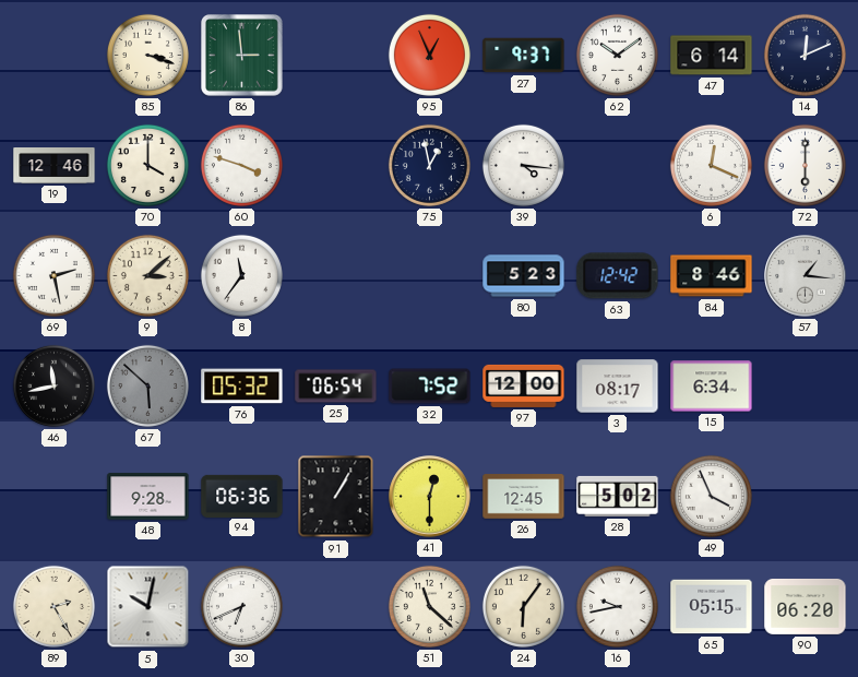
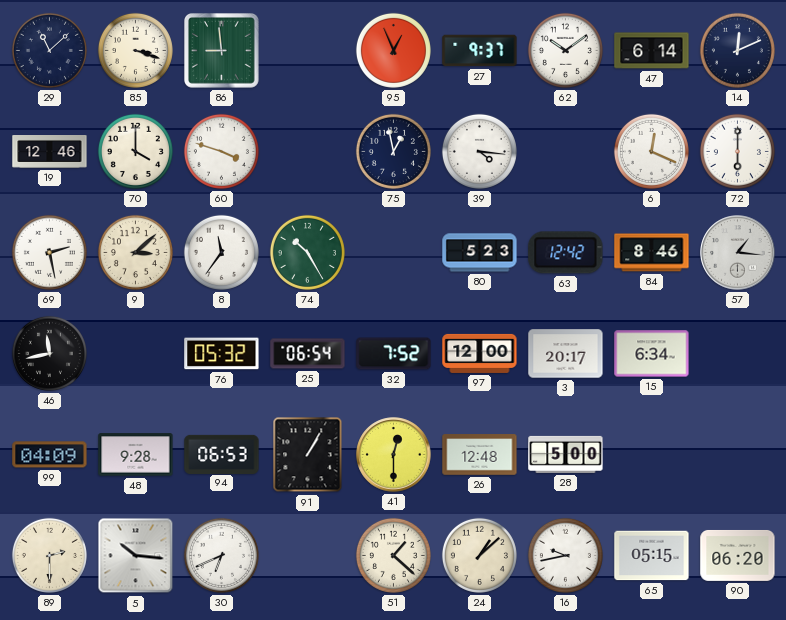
29: none -> 11:08 (49, 50)
86: 2:59 -> 8:59 (222, 51)
74: none -> 10:25 (307, 252)
67: 5:52 -> none (147, 385)
3: 08:17 -> 20:17 (566, 354)
99: none -> 04:09 (50, 455)
94: 06:36 -> 06:53 (222, 454)
26: 12:45 -> 12:48 (480, 455)
28: 5:02 -> 5:00 (566, 454)
49: 3:56 -> none (711, 496)
89: 2:25 -> 2:30 (49, 555)
5: 10:02 -> 10:16 (136, 556)
51: 11:22 -> 1:22 (393, 555)
24: 6:06 -> 1:08 (479, 555)
